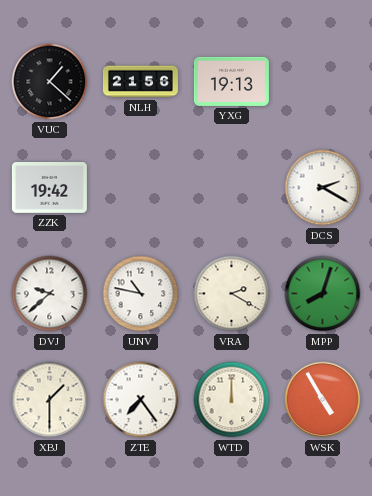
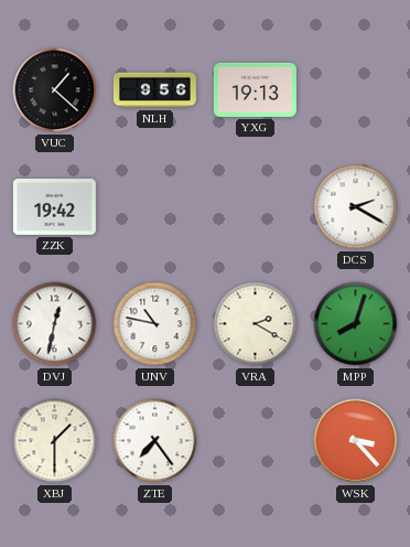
NLH: 21:56 -> 9:56 (154, 90)
DVJ: 9:38 -> 12:32 (55, 324)
WTD: 12:00 -> none (232, 400)
WSK: 4:55 -> 3:23 (356, 441)
